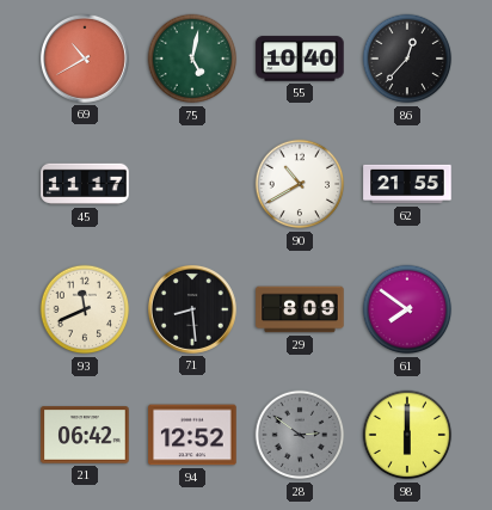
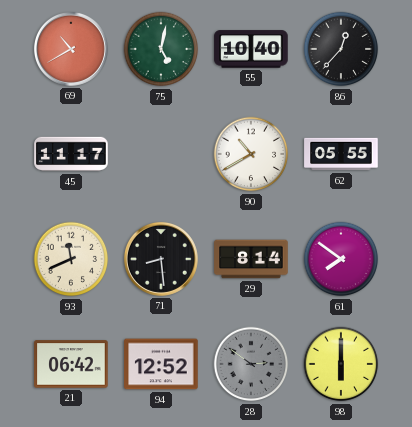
62: 21:55 -> 05:55 (341, 154)
29: 8:09 -> 8:14 (251, 259)
